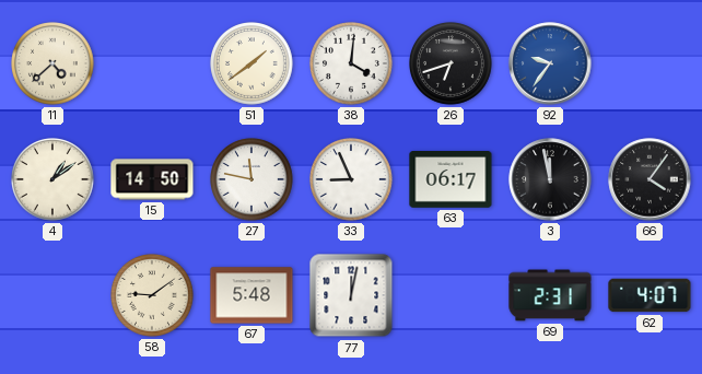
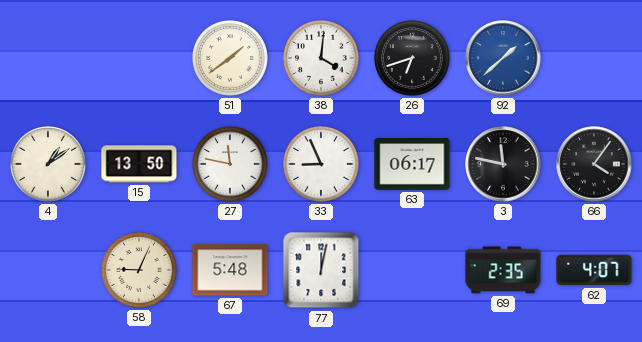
11: 4:38 -> none (54, 65)
92: 9:36 -> 1:38 (503, 58)
15: 14:50 -> 13:50 (139, 164)
3: 11:58 -> 11:47 (503, 164)
58: 9:09 -> 9:04 (140, 271)
69: 2:31 -> 2:35 (503, 270)
